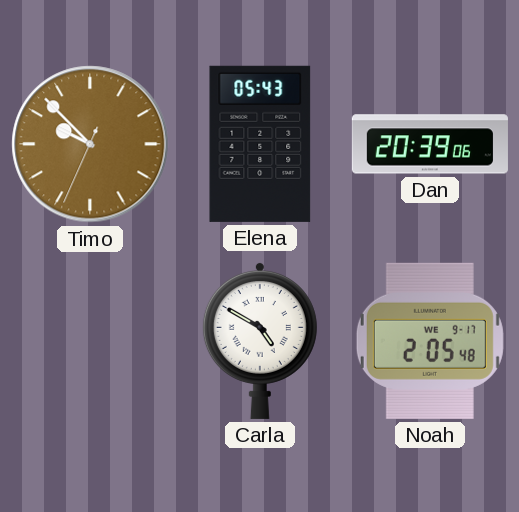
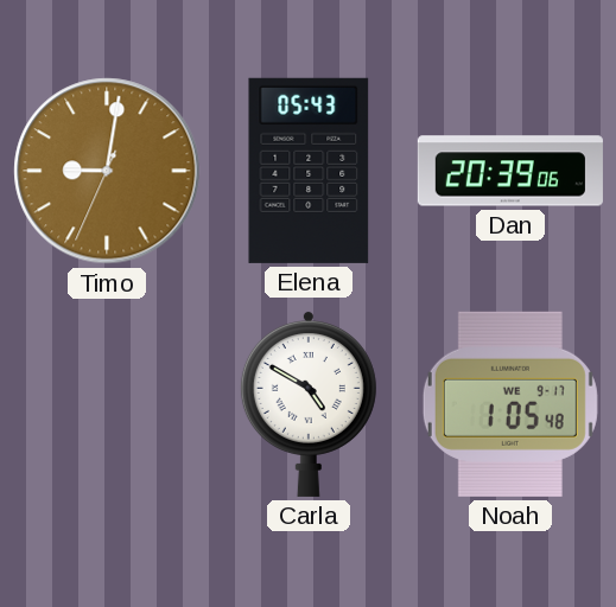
Timo: 9:52 -> 9:01 (107, 171)
Noah: 2:05 -> 1:05 (510, 404)
